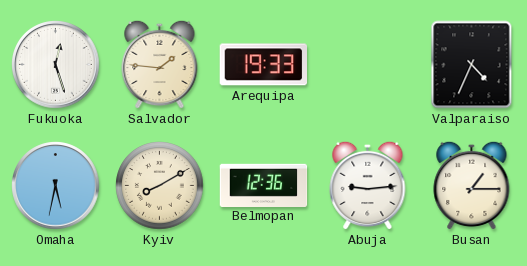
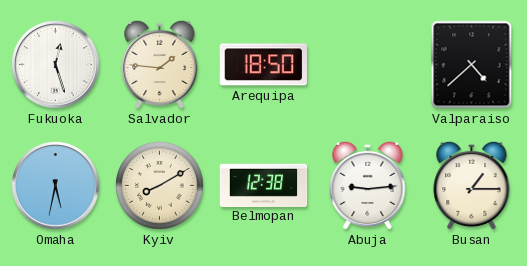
Arequipa: 19:33 -> 18:50 (263, 65)
Valparaiso: 4:34 -> 4:38 (472, 65)
Belmopan: 12:36 -> 12:38 (264, 185)
